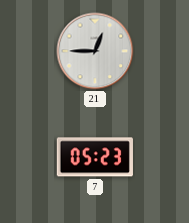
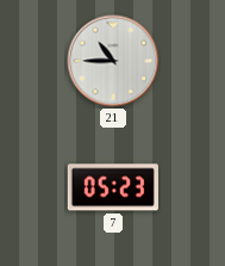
21: 12:45 -> 10:45 (113, 61)
